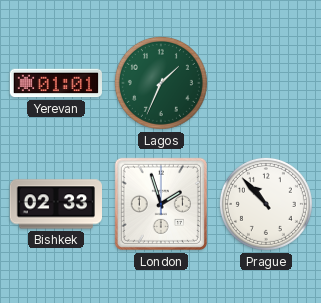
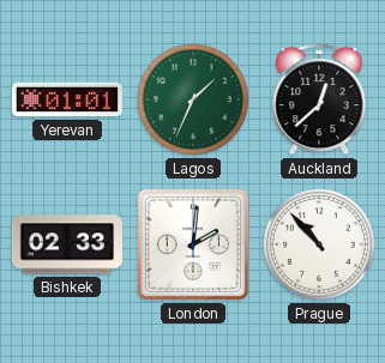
Auckland: none -> 12:38 (319, 99)
London: 1:57 -> 2:01 (193, 244)
